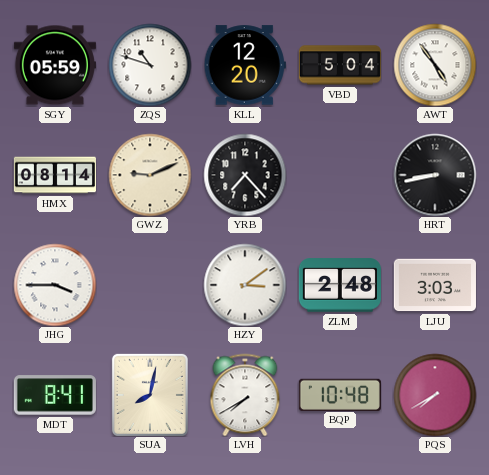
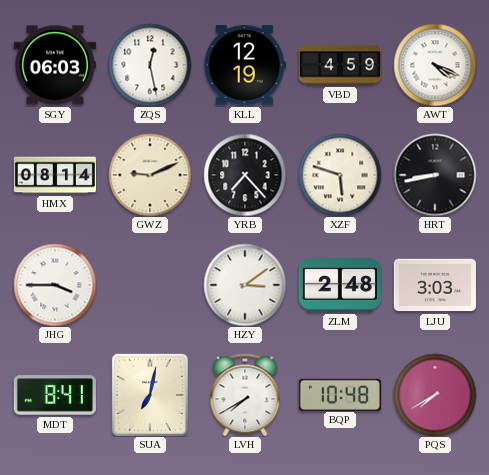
SGY: 05:59 -> 06:03 (55, 65)
ZQS: 10:48 -> 12:28 (150, 65)
KLL: 12:20 -> 12:19 (245, 65)
VBD: 5:04 -> 4:59 (340, 65)
AWT: 4:54 -> 4:19 (435, 65)
XZF: none -> 5:48 (340, 175)
SUA: 8:02 -> 7:02 (150, 395)
